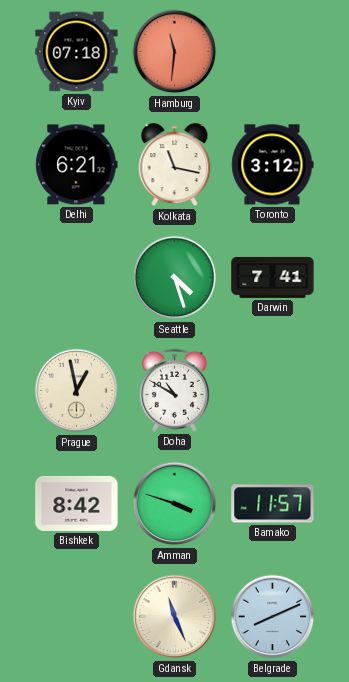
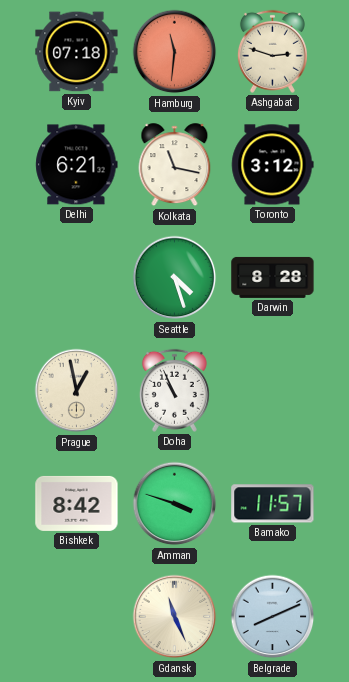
Ashgabat: none -> 2:48 (272, 51)
Darwin: 7:41 -> 8:28 (273, 277)
Doha: 10:50 -> 10:56 (174, 390)
